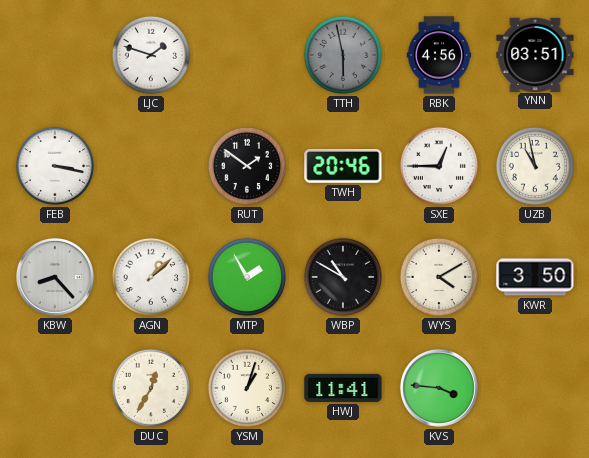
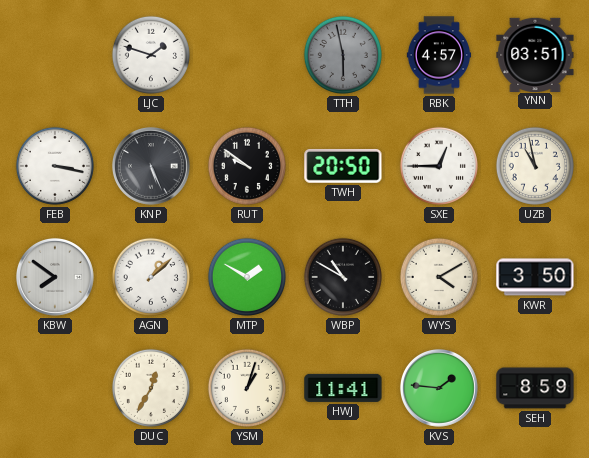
RBK: 4:56 -> 4:57 (439, 55)
KNP: none -> 5:26 (151, 166)
RUT: 1:51 -> 9:51 (247, 166)
TWH: 20:46 -> 20:50 (343, 166)
KBW: 8:23 -> 7:51 (55, 277)
MTP: 1:55 -> 1:50 (247, 277)
KVS: 3:46 -> 1:46 (439, 388)
SEH: none -> 8:59 (535, 388)
